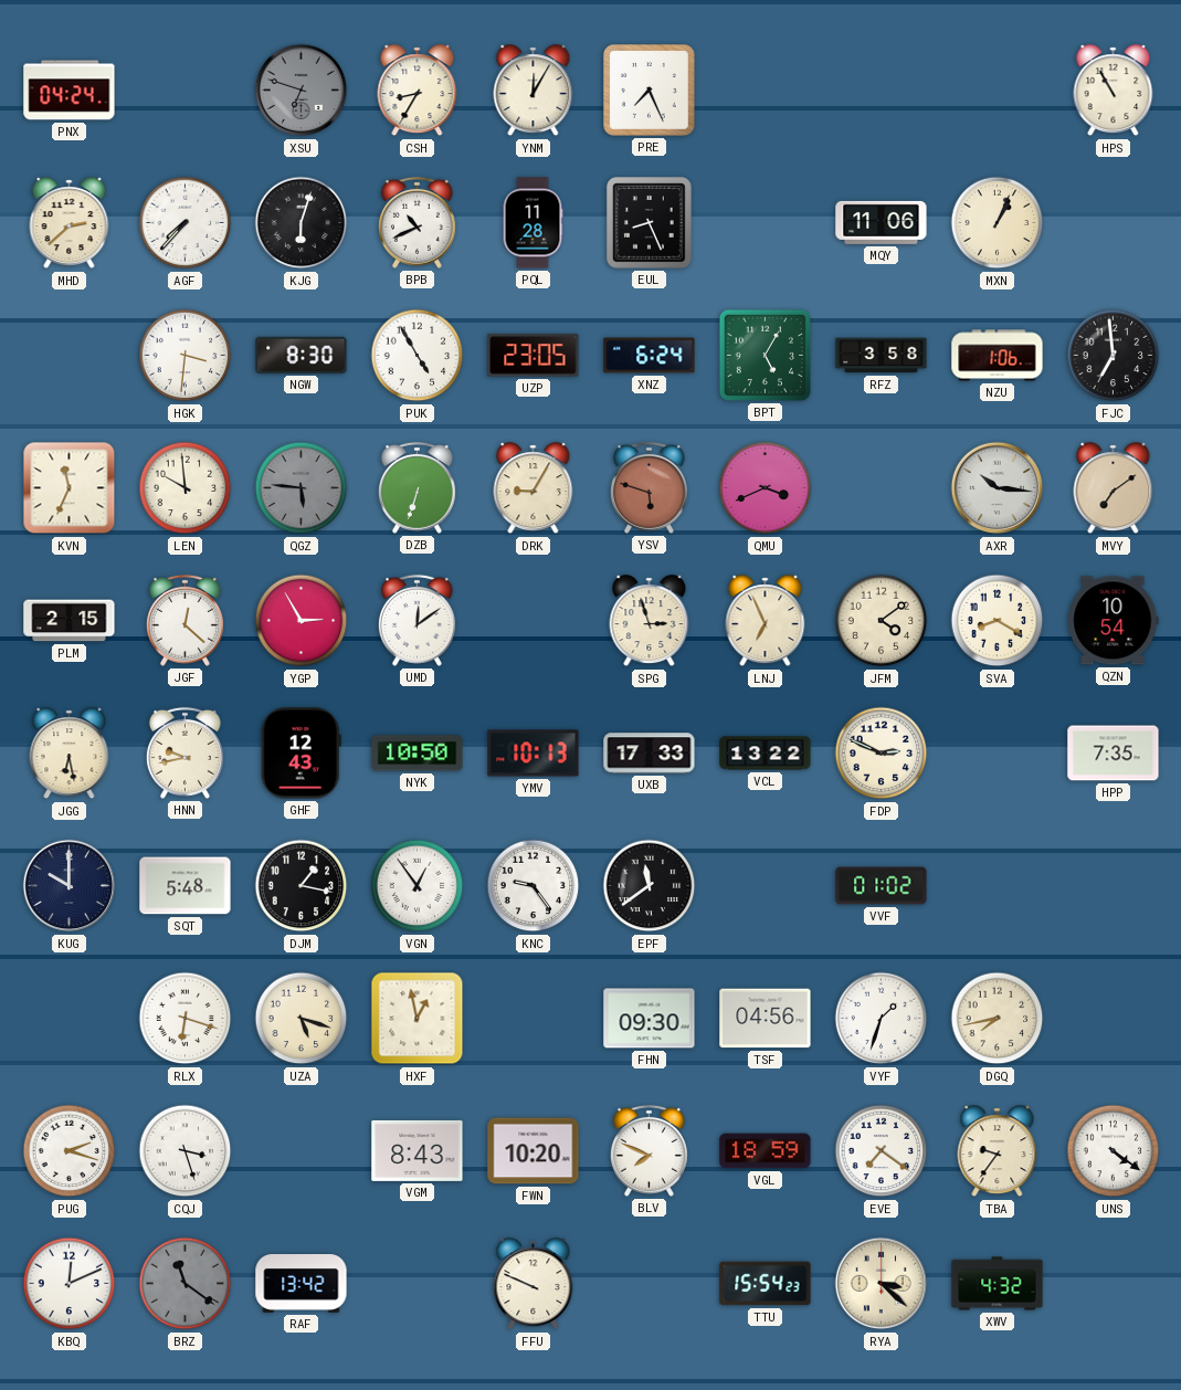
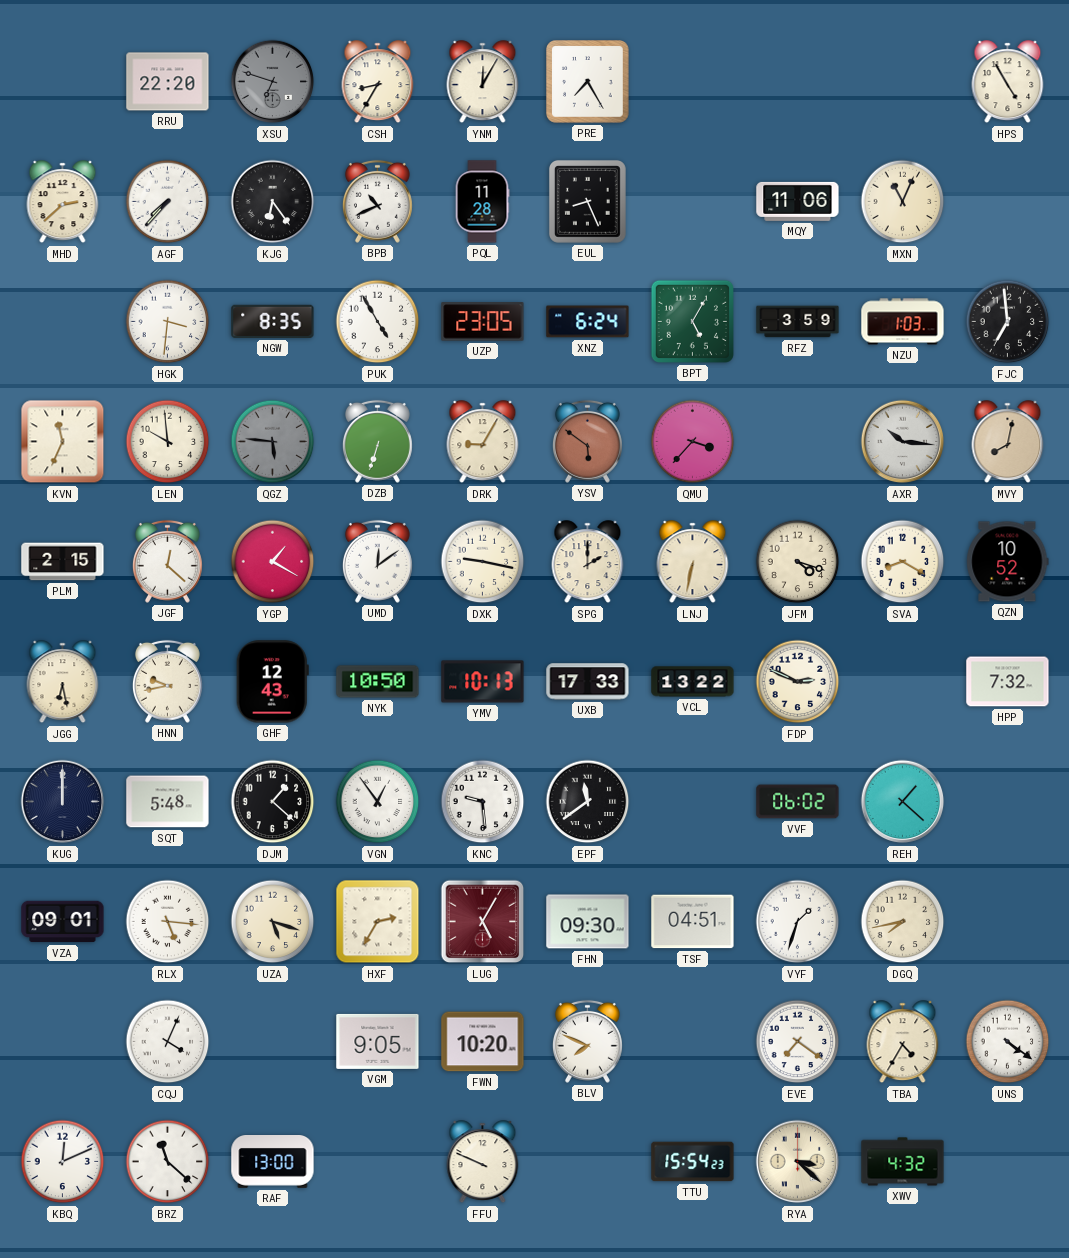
PNX: 04:24 -> none (70, 91)
RRU: none -> 22:20 (168, 82)
PRE: 7:26 -> 7:25 (588, 82)
HPS: 10:55 -> 4:55 (1008, 82)
KJG: 6:03 -> 6:24 (273, 202)
MXN: 1:04 -> 11:04 (903, 202)
NGW: 8:30 -> 8:35 (273, 321)
RFZ: 3:58 -> 3:59 (798, 322)
NZU: 1:06 -> 1:03 (903, 322)
YSV: 5:48 -> 5:51 (587, 441)
QMU: 3:41 -> 3:37 (693, 442)
MVY: 7:09 -> 8:02 (1008, 442)
YGP: 2:55 -> 1:20 (273, 562)
DXK: none -> 9:17 (483, 562)
SPG: 2:57 -> 2:00 (588, 562)
LNJ: 6:56 -> 6:32 (693, 562)
JFM: 4:09 -> 4:18 (798, 562)
QZN: 10:54 -> 10:52 (1008, 562)
HPP: 7:35 -> 7:32 (1008, 682)
KUG: 10:00 -> 12:00 (63, 802)
DJM: 1:17 -> 1:22 (273, 802)
KNC: 9:24 -> 9:29 (483, 802)
VVF: 01:02 -> 06:02 (798, 802)
REH: none -> 1:22 (903, 802)
VZA: none -> 09:01 (63, 922)
RLX: 6:18 -> 5:16 (168, 922)
HXF: 12:58 -> 2:35 (378, 922)
LUG: none -> 5:05 (483, 922)
TSF: 04:56 -> 04:51 (693, 922)
PUG: 2:18 -> none (70, 1151)
CQJ: 3:27 -> 4:04 (168, 1042)
VGM: 8:43 -> 9:05 (378, 1041)
VGL: 18:59 -> none (766, 1151)
TBA: 9:36 -> 4:35 (903, 1042)
BRZ: 11:21 -> 11:22 (168, 1162)
BRZ dial: grey -> white (168, 1162)
RAF: 13:42 -> 13:00 (273, 1162)
